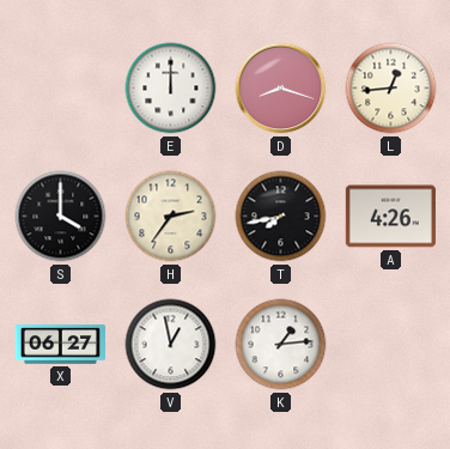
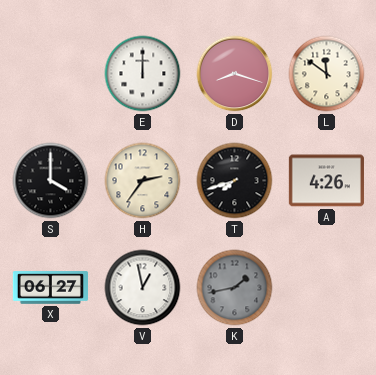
L: 12:44 -> 11:51 (327, 74)
T: 7:43 -> 7:42 (235, 181)
K: 1:14 -> 1:43 (235, 288)
K dial: white -> grey (235, 288)
